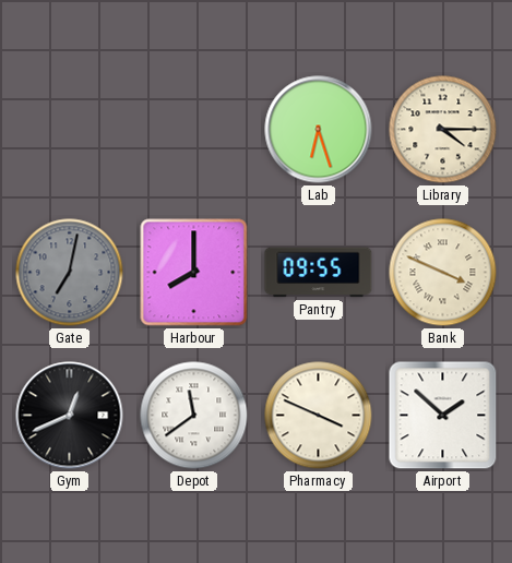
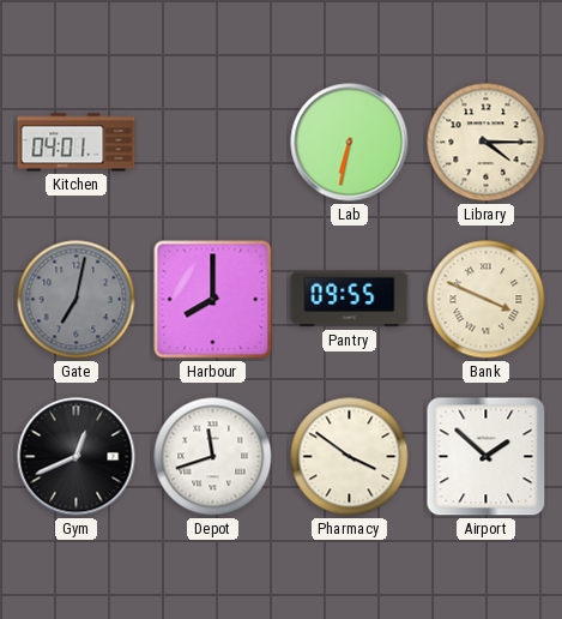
Kitchen: none -> 04:01 (77, 143)
Lab: 6:27 -> 6:32 (350, 143)
Depot: 11:39 -> 11:42 (213, 457)
Pharmacy: 3:49 -> 3:51 (350, 457)
